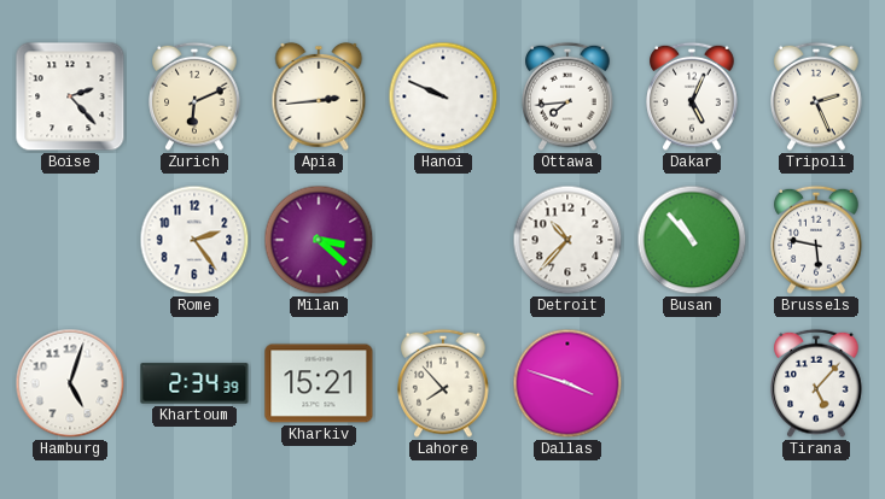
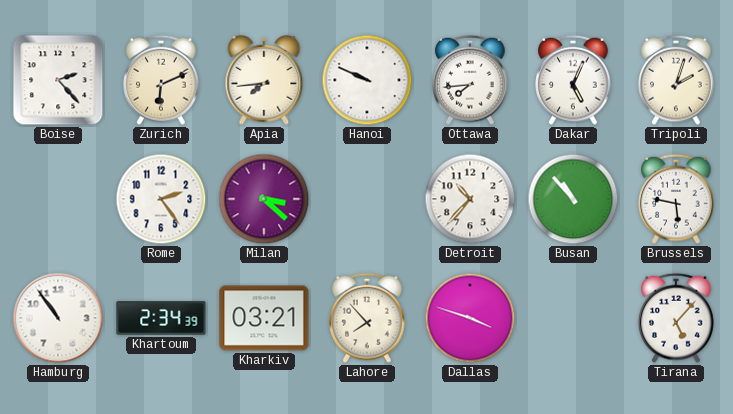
Apia: 2:44 -> 7:44 (264, 80)
Tripoli: 2:26 -> 2:03 (676, 80)
Hamburg: 5:03 -> 10:54 (58, 318)
Kharkiv: 15:21 -> 03:21 (264, 318)
